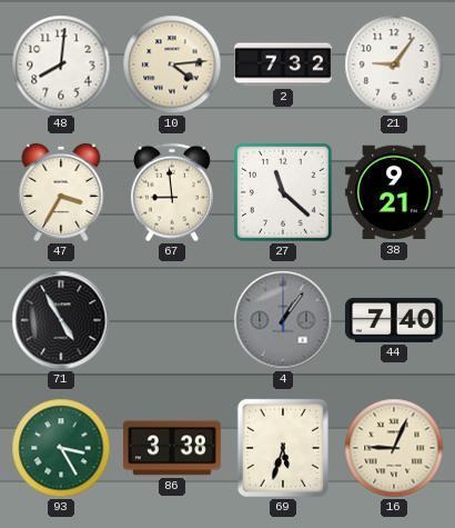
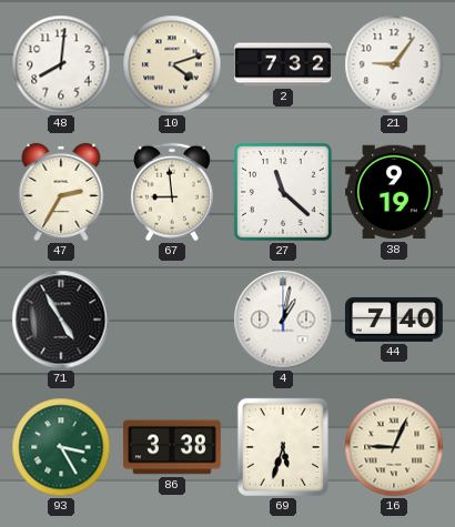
10: 4:14 -> 4:12 (172, 64)
47: 3:35 -> 2:35 (61, 192)
38: 9:21 -> 9:19 (394, 192)
4: 1:06 -> 1:02 (283, 320)
4 dial: grey -> white (283, 320)
